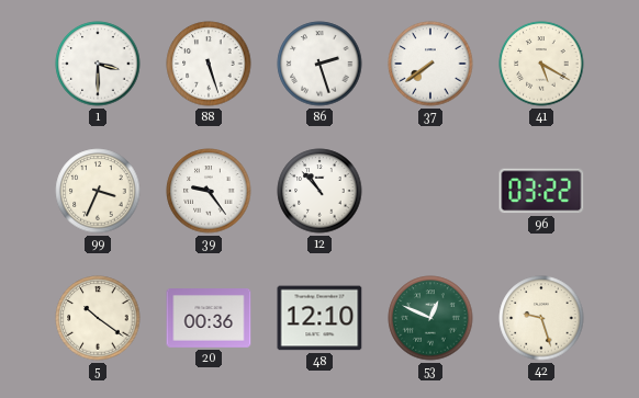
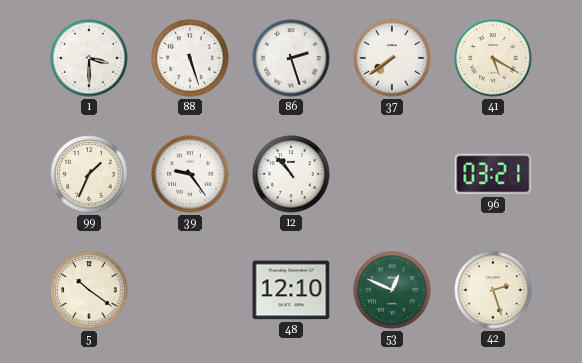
99: 3:34 -> 1:34 (89, 174)
96: 03:22 -> 03:21 (493, 174)
20: 00:36 -> none (209, 319)
42: 9:27 -> 2:27 (493, 290)
